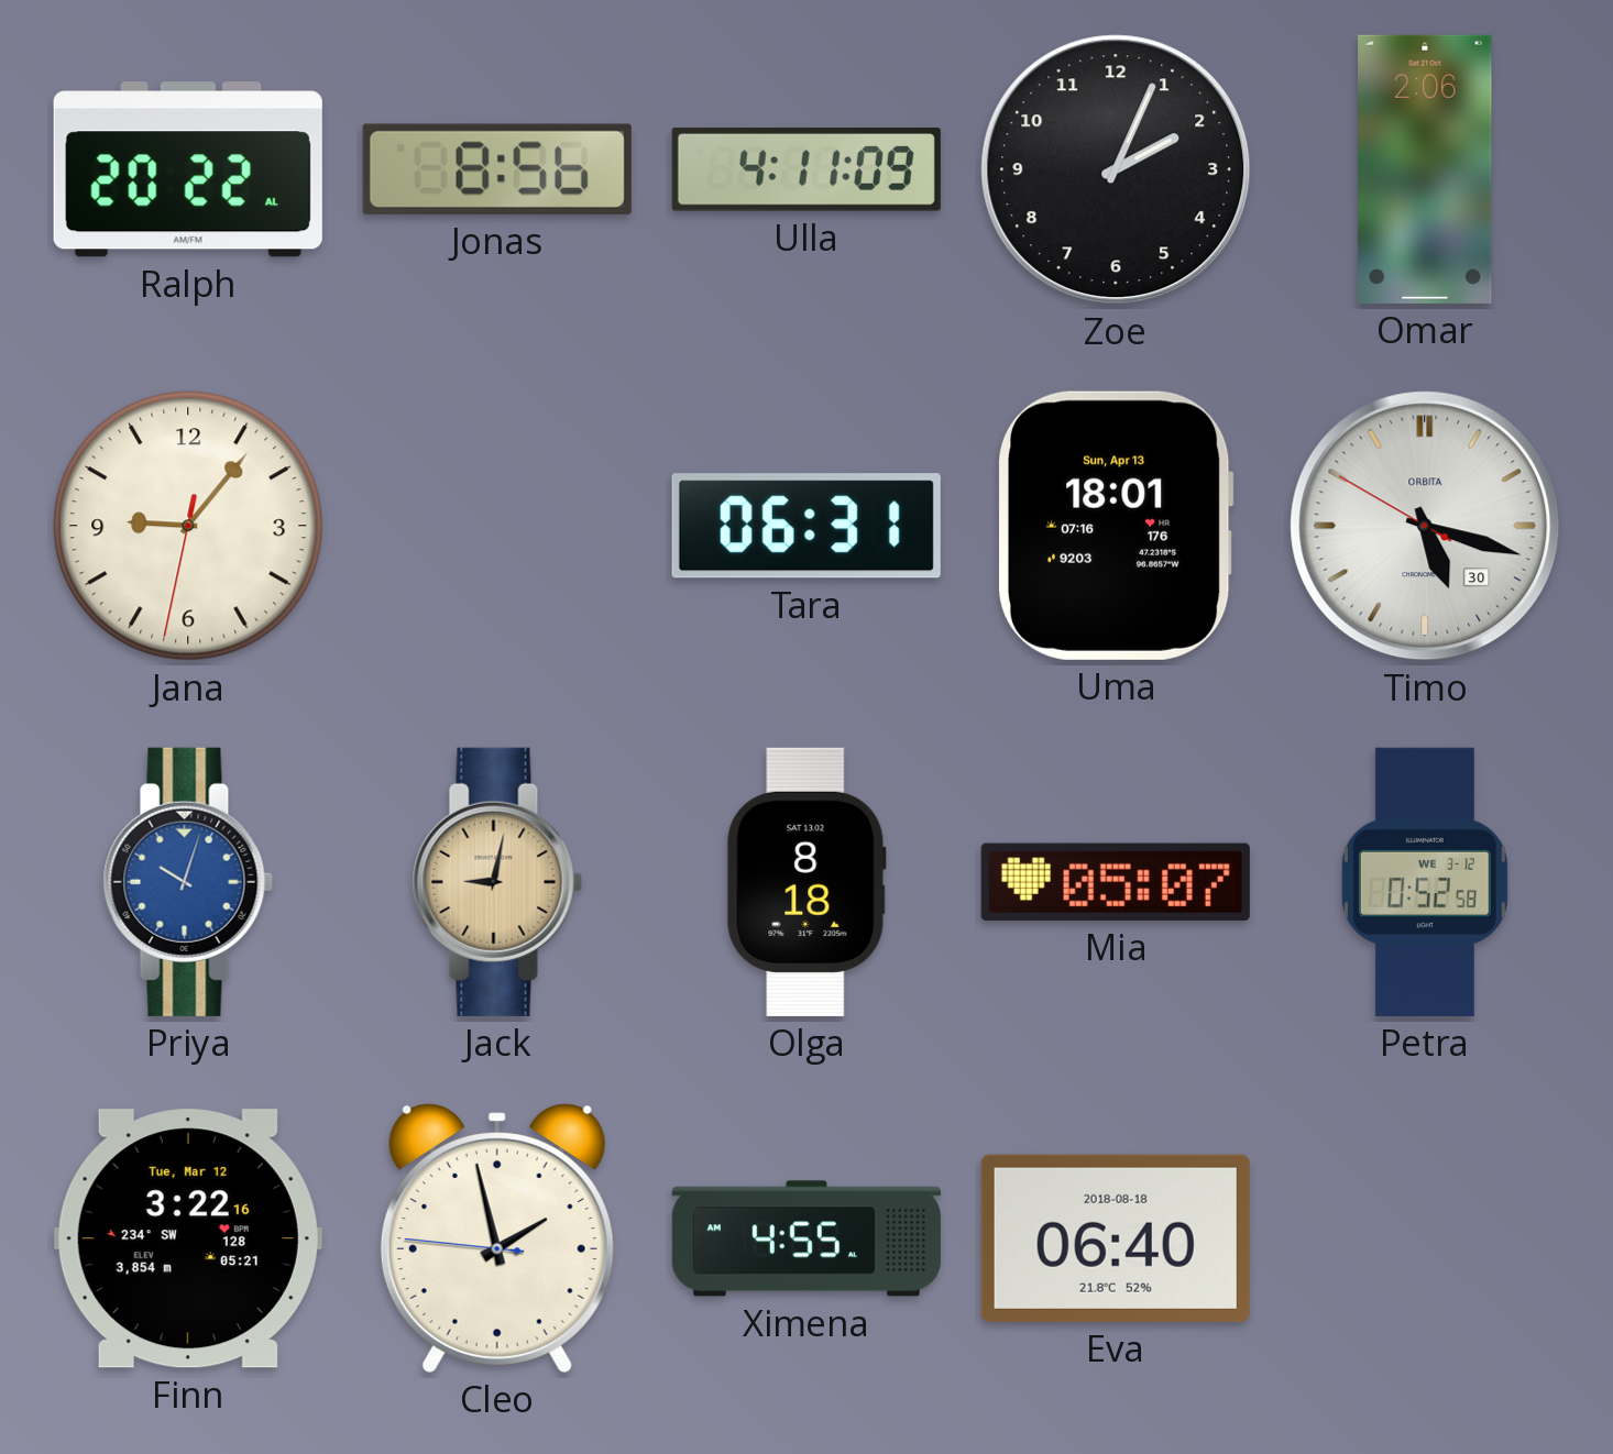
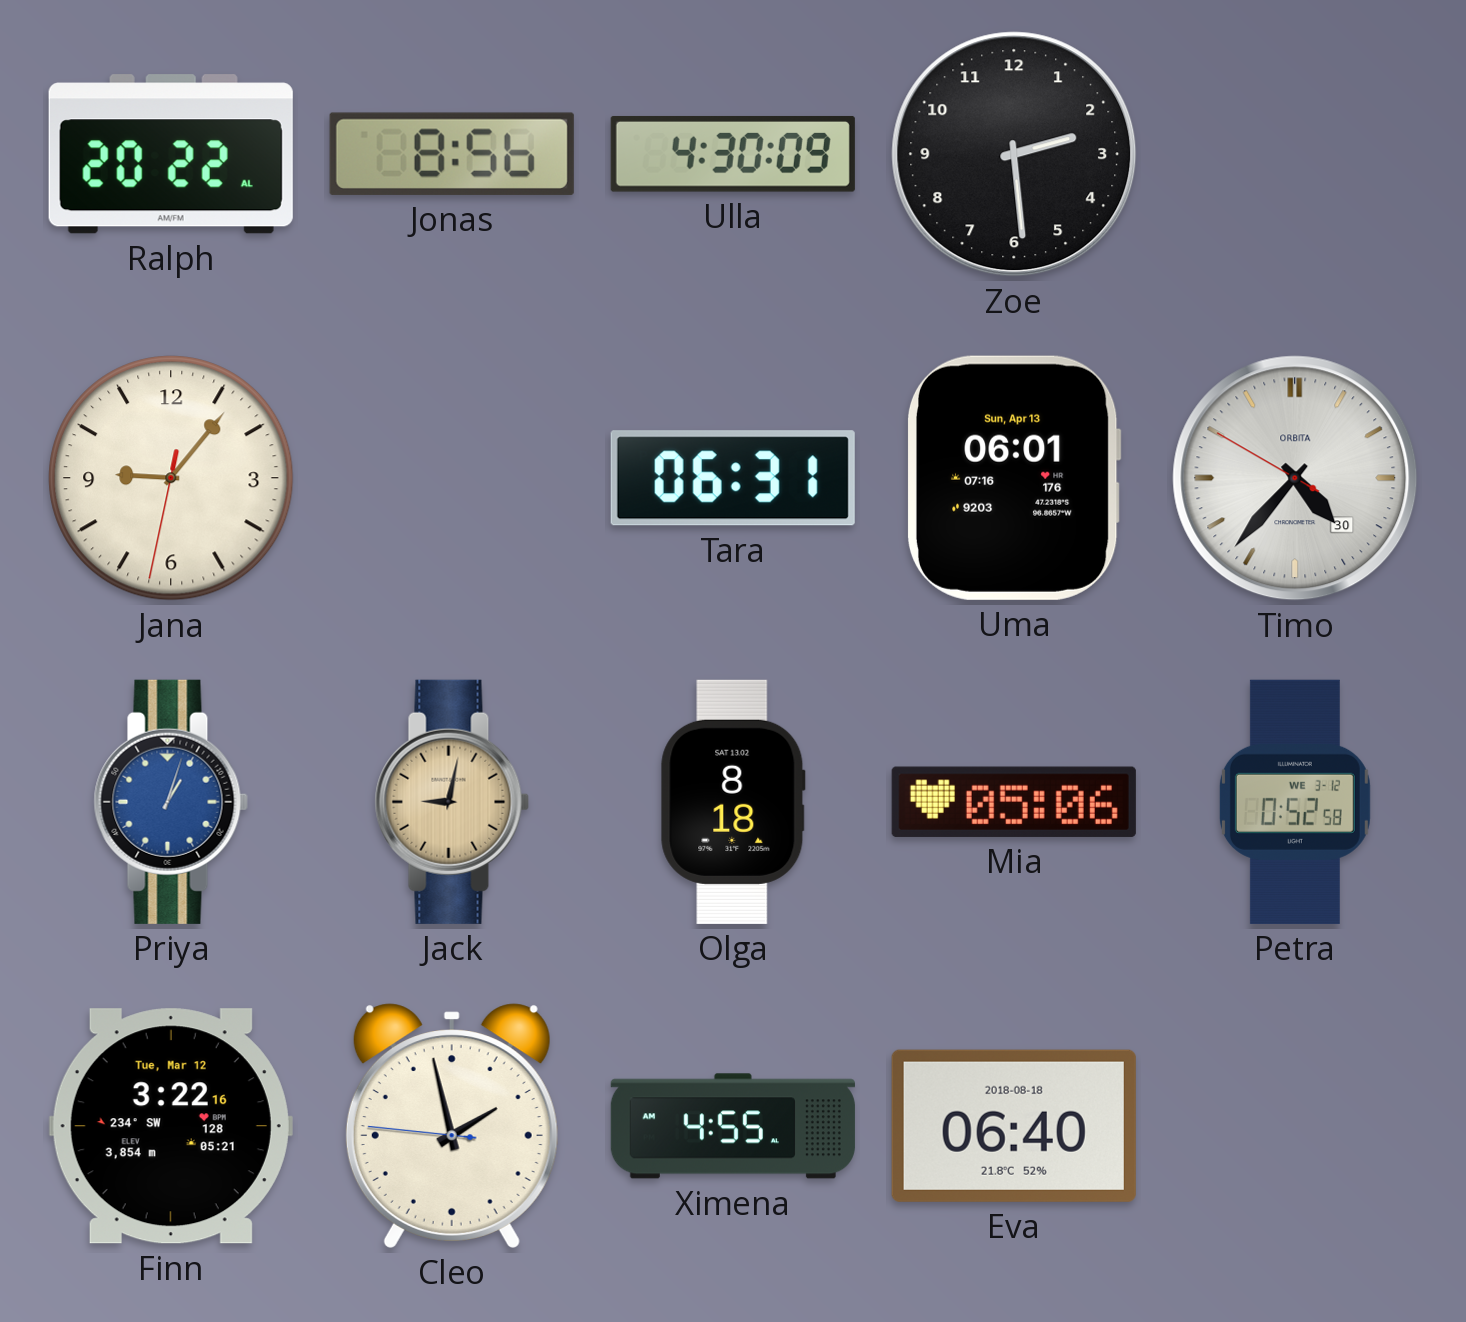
Ulla: 4:11 -> 4:30 (733, 154)
Zoe: 2:04 -> 2:29 (1014, 154)
Omar: 2:06 -> none (1425, 169)
Uma: 18:01 -> 06:01 (1014, 478)
Timo: 5:17 -> 4:36 (1295, 478)
Priya: 10:03 -> 1:03 (171, 802)
Mia: 05:07 -> 05:06 (1014, 802)
